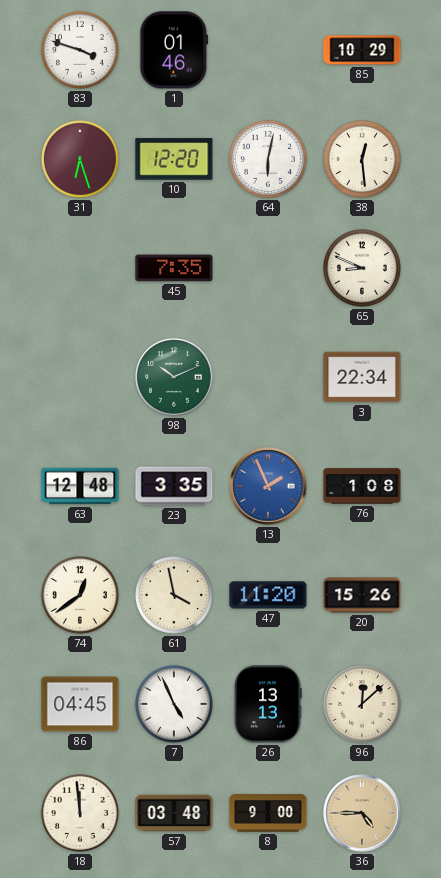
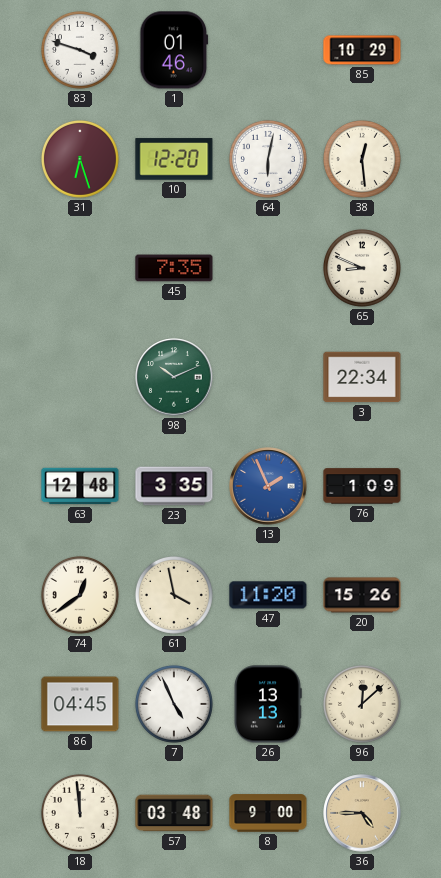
76: 1:08 -> 1:09 (362, 486)
